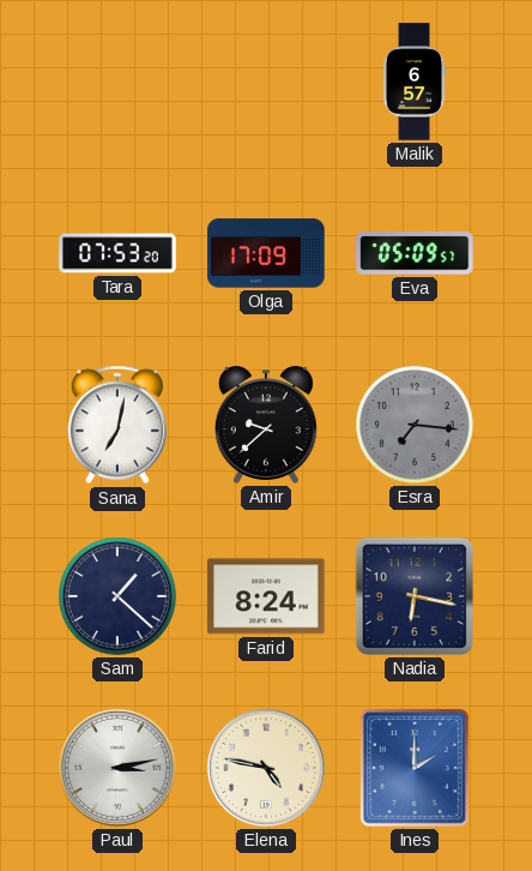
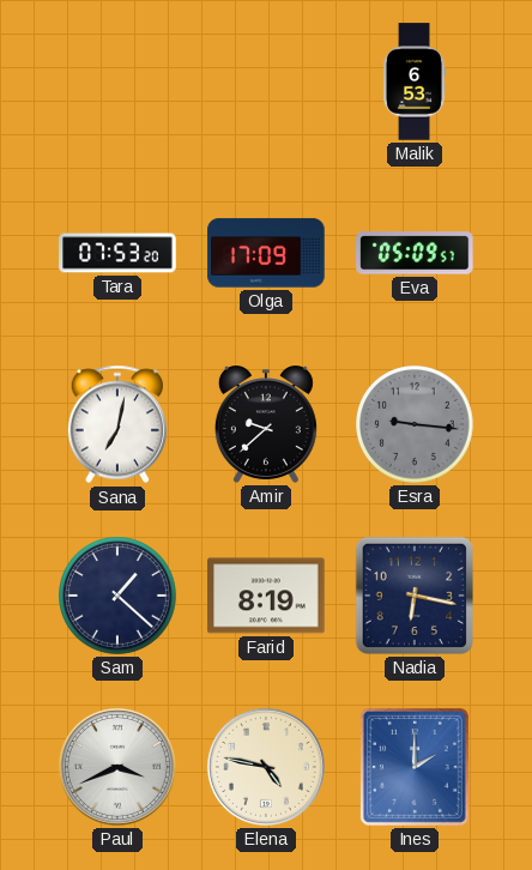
Malik: 6:57 -> 6:53 (413, 81)
Esra: 7:16 -> 9:16 (415, 424)
Farid: 8:24 -> 8:19 (266, 596)
Paul: 3:13 -> 3:41 (117, 767)
